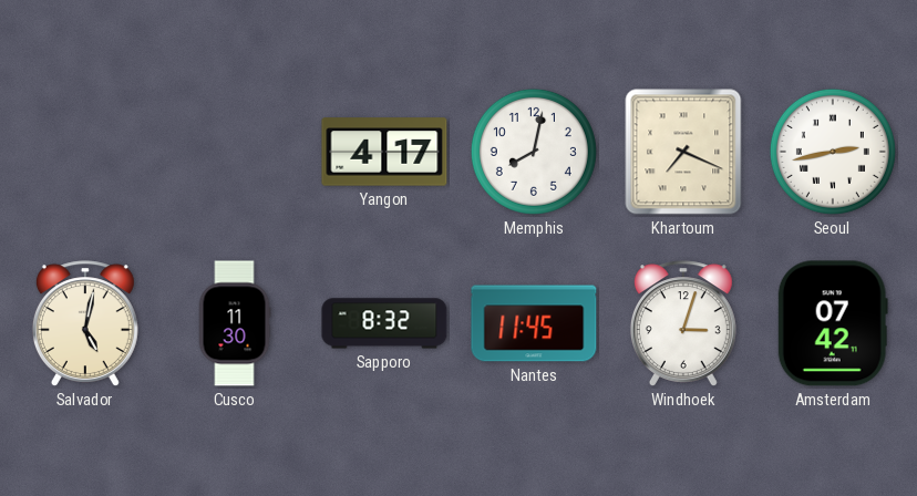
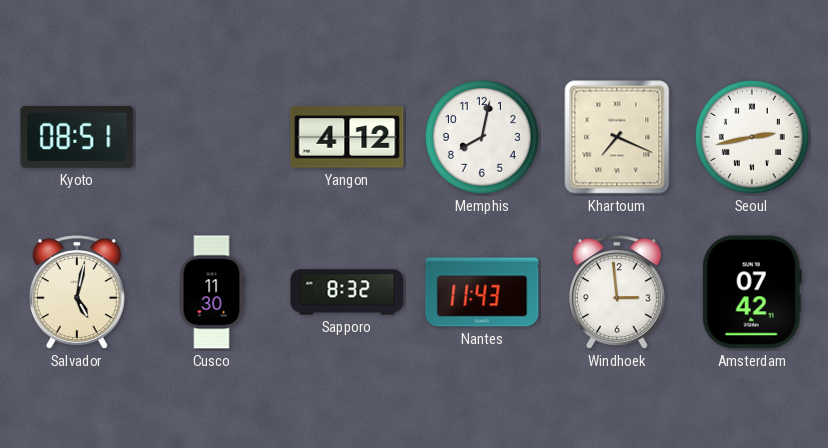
Kyoto: none -> 08:51 (77, 137)
Yangon: 4:17 -> 4:12 (347, 137)
Nantes: 11:45 -> 11:43 (482, 292)
Windhoek: 3:03 -> 2:59 (617, 292)
